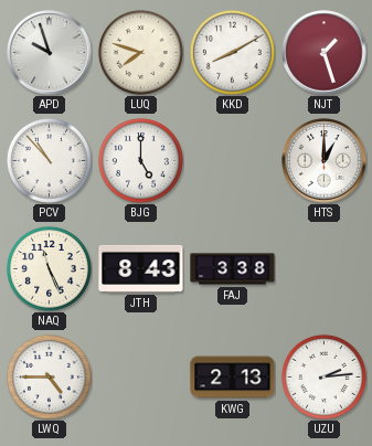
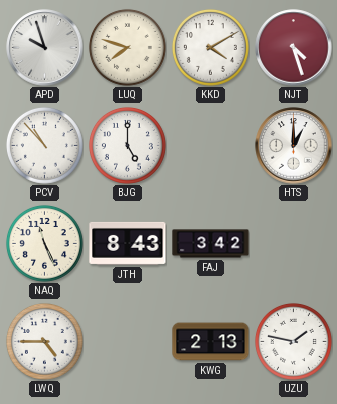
KKD: 8:10 -> 4:10 (210, 47)
NJT: 1:27 -> 4:27 (294, 48)
FAJ: 3:38 -> 3:42 (211, 244)
UZU: 2:14 -> 1:47 (293, 341)
